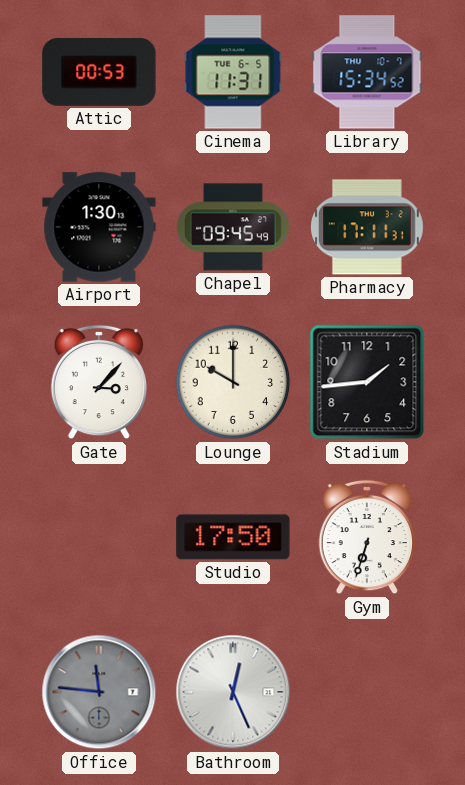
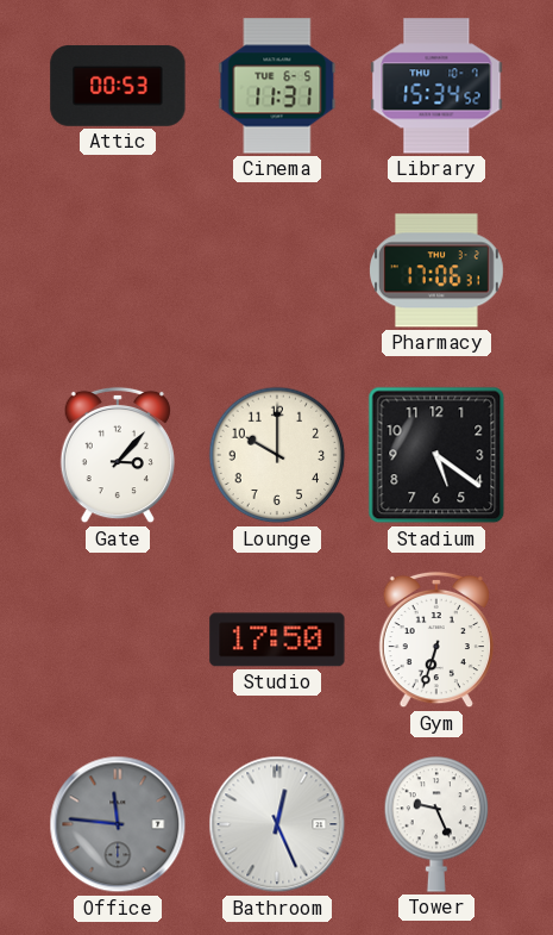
Airport: 1:30 -> none (99, 227)
Chapel: 09:45 -> none (233, 227)
Pharmacy: 17:11 -> 17:06 (438, 270)
Stadium: 1:44 -> 5:21 (436, 455)
Tower: none -> 9:26 (436, 824)
